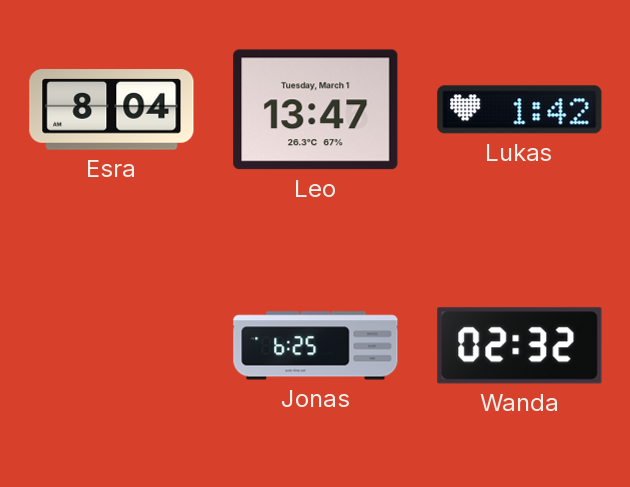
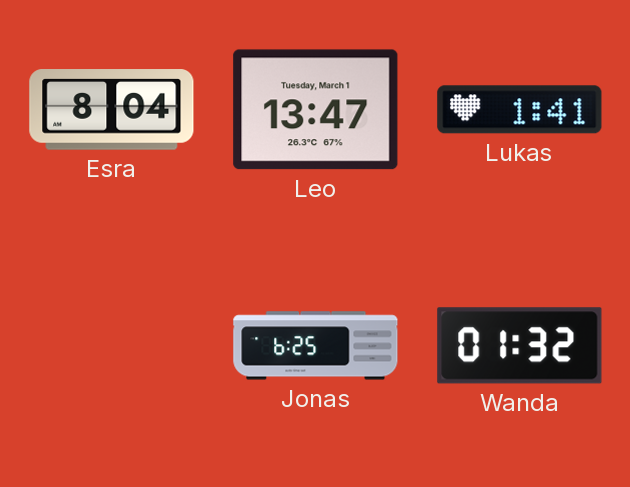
Lukas: 1:42 -> 1:41 (520, 110)
Wanda: 02:32 -> 01:32 (520, 346)
